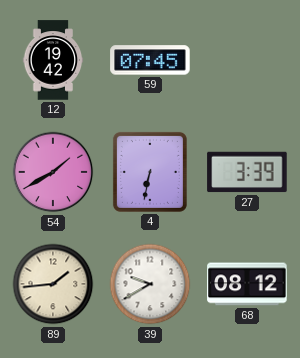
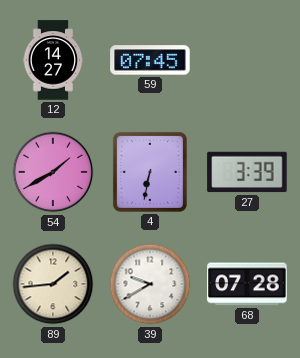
12: 19:42 -> 14:27 (53, 60)
68: 08:12 -> 07:28 (247, 284)
